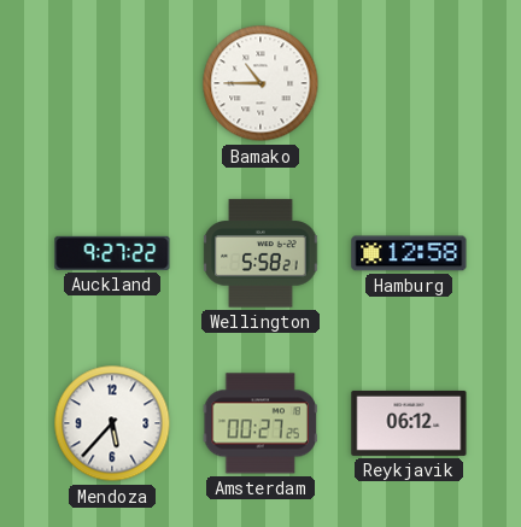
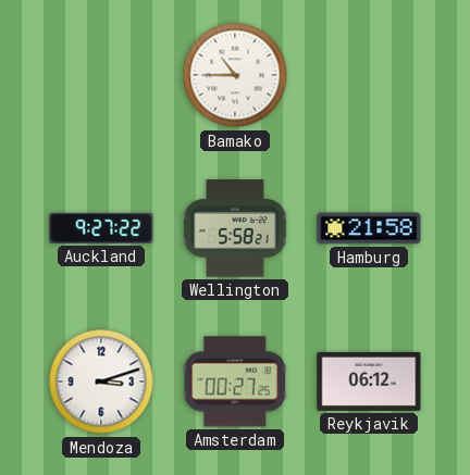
Hamburg: 12:58 -> 21:58 (369, 228)
Mendoza: 5:37 -> 3:12 (101, 382)
